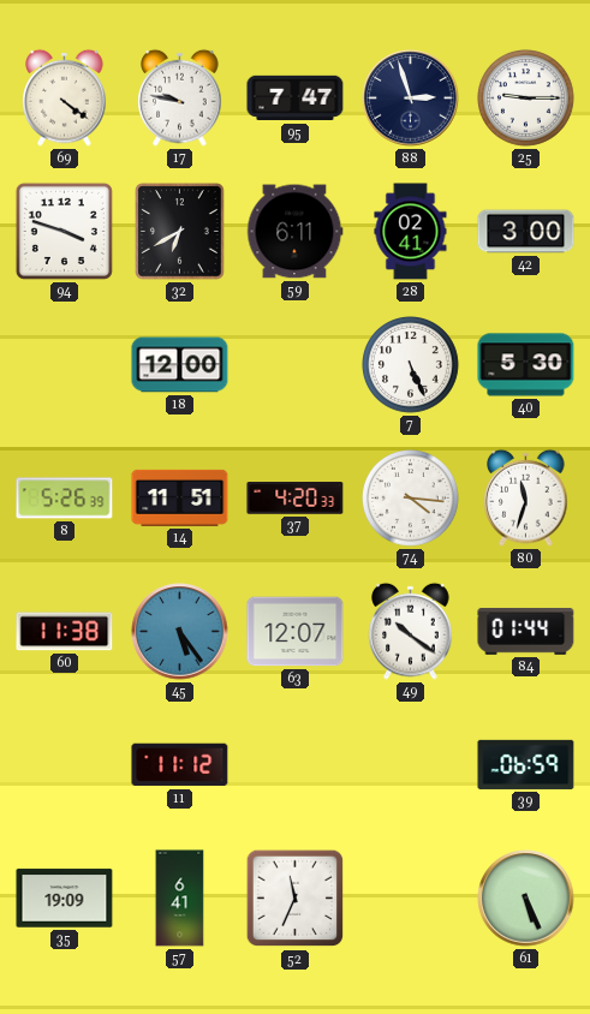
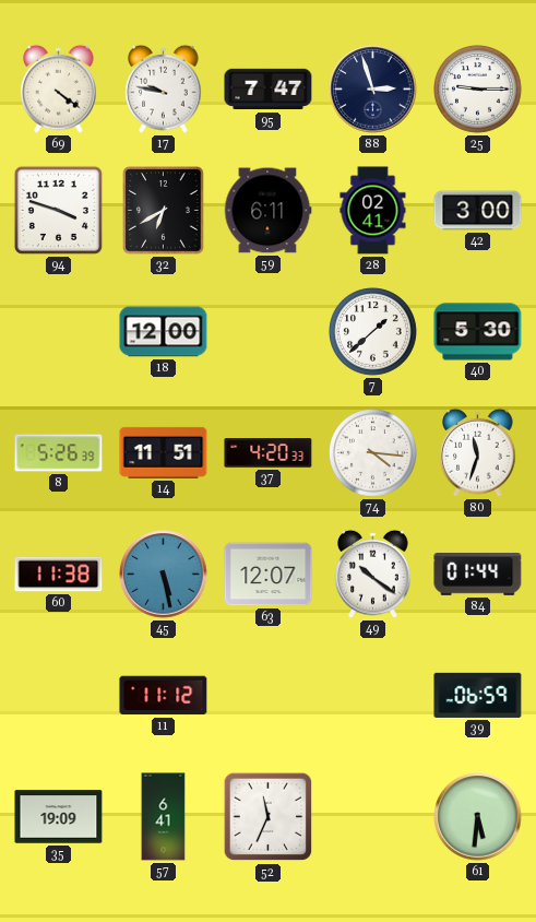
7: 5:26 -> 1:38 (373, 332)
45: 5:24 -> 5:28 (164, 575)
61: 5:26 -> 5:31 (478, 817)
